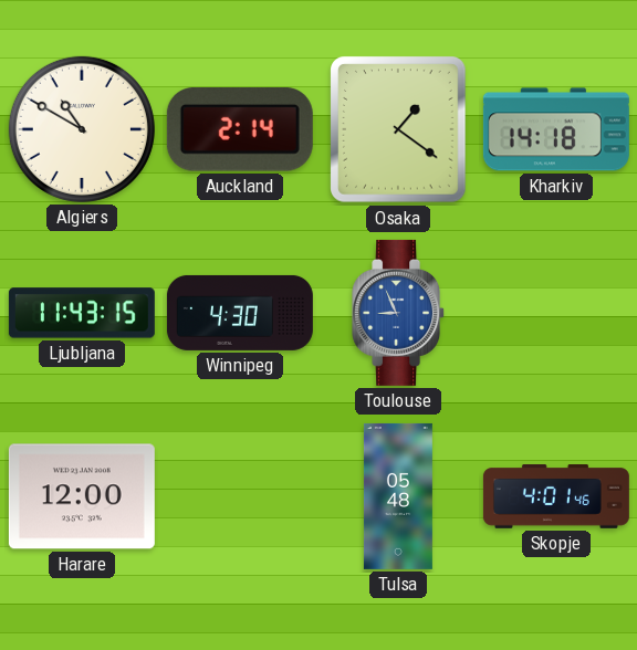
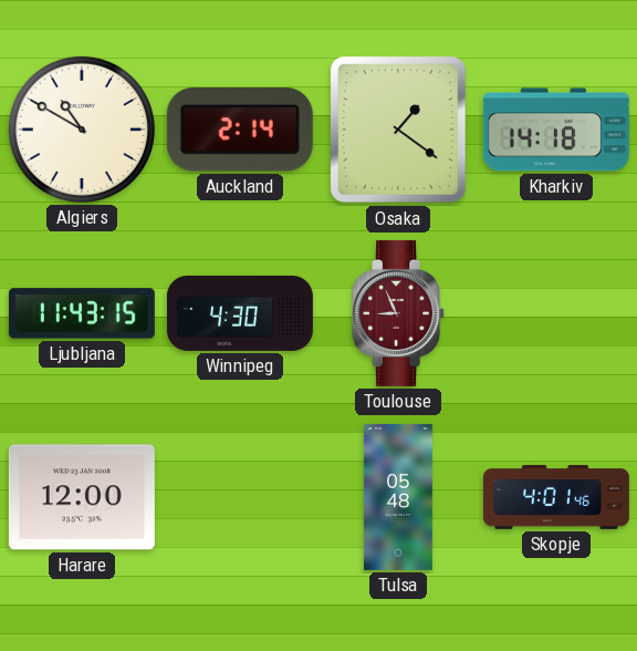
Toulouse dial: blue -> burgundy (399, 313)
